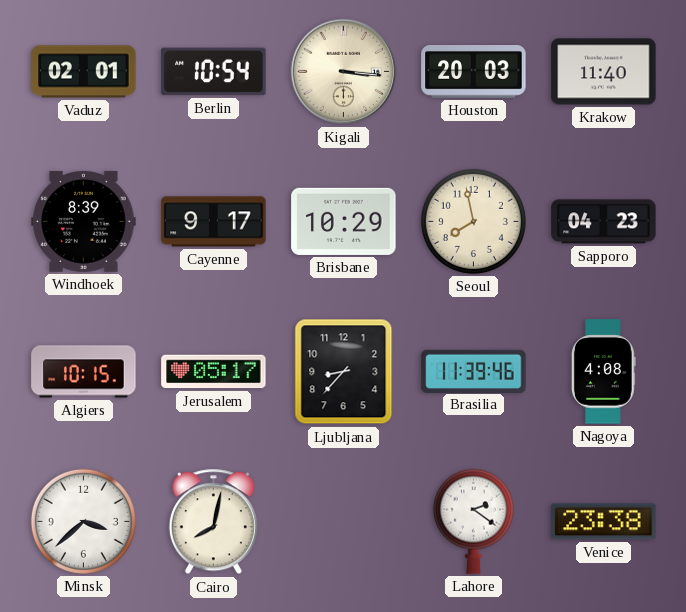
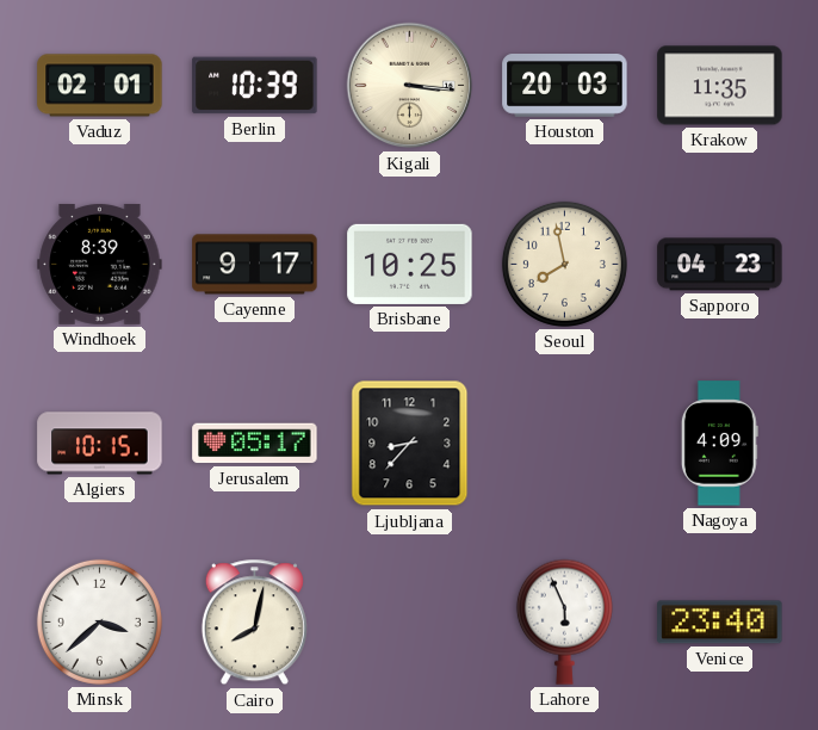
Berlin: 10:54 -> 10:39 (255, 86)
Krakow: 11:40 -> 11:35 (720, 86)
Brisbane: 10:29 -> 10:25 (410, 264)
Brasilia: 11:39 -> none (474, 371)
Nagoya: 4:08 -> 4:09 (719, 444)
Lahore: 2:21 -> 5:56 (564, 621)
Venice: 23:38 -> 23:40 (720, 623)
